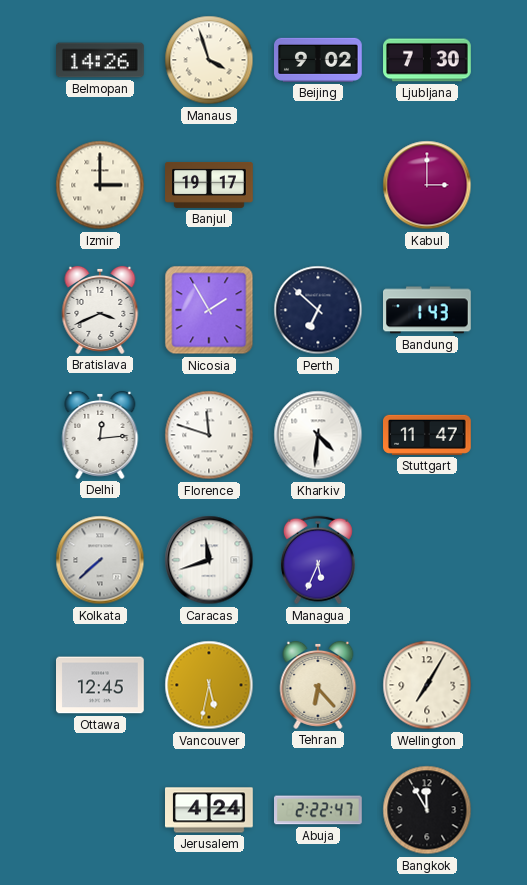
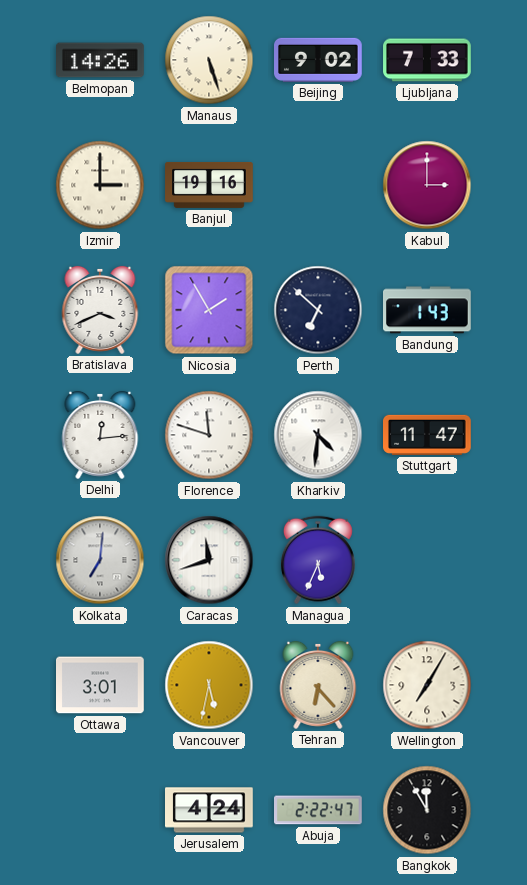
Manaus: 3:57 -> 5:27 (209, 60)
Ljubljana: 7:30 -> 7:33 (427, 60)
Banjul: 19:17 -> 19:16 (209, 185)
Kolkata: 7:38 -> 7:01 (100, 560)
Ottawa: 12:45 -> 3:01 (100, 685)
